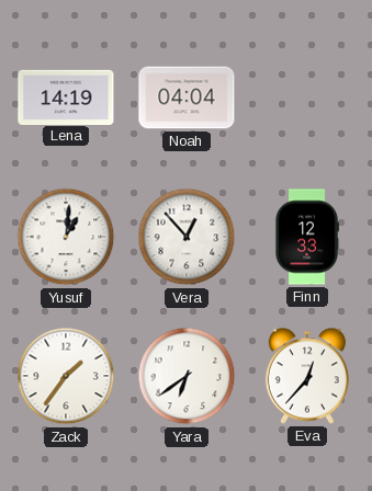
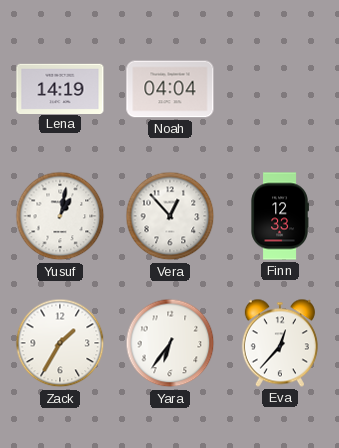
Yusuf: 1:01 -> 1:02 (60, 216)
Zack: 1:36 -> 1:35 (60, 343)
Yara: 6:39 -> 6:36 (170, 343)
